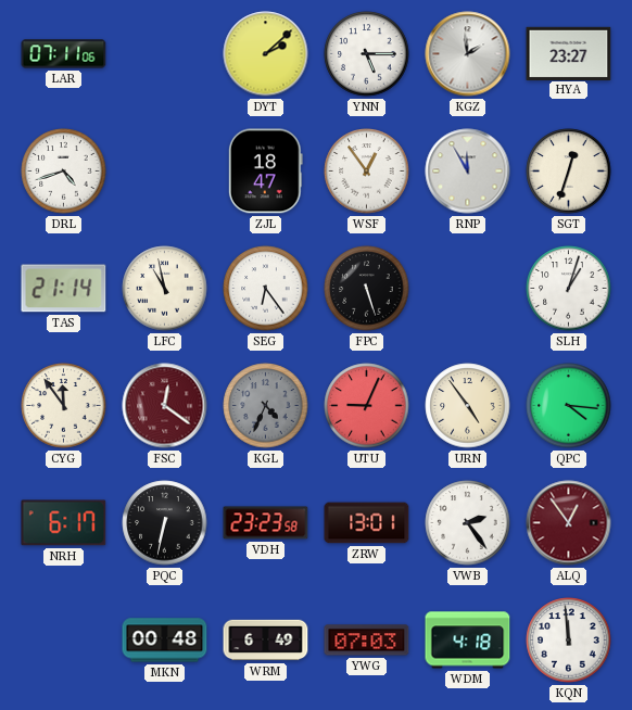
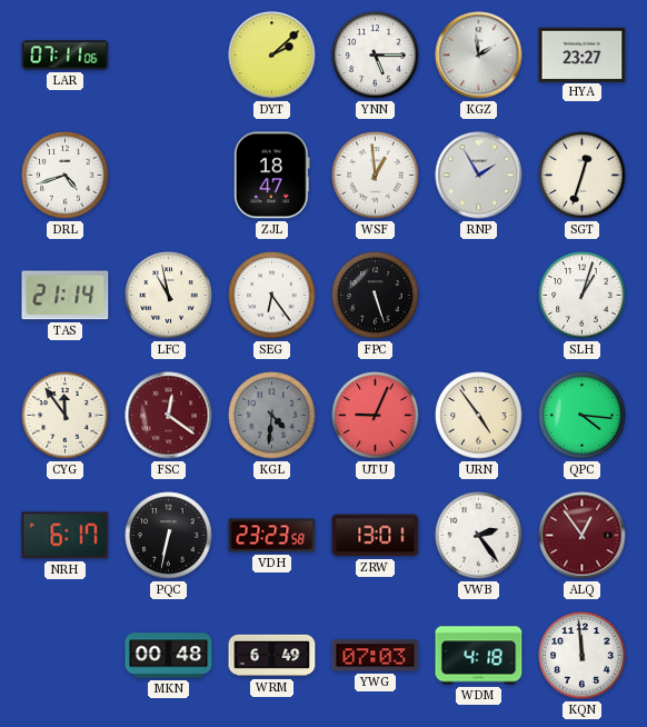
WSF: 12:54 -> 12:59 (376, 176)
RNP: 11:55 -> 1:55 (479, 176)
KGL: 4:34 -> 4:31 (272, 416)
